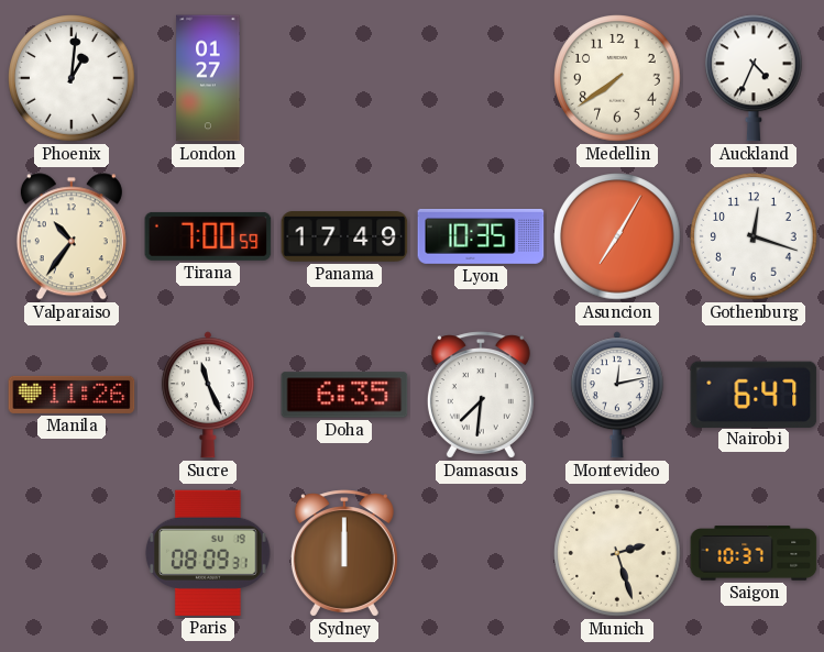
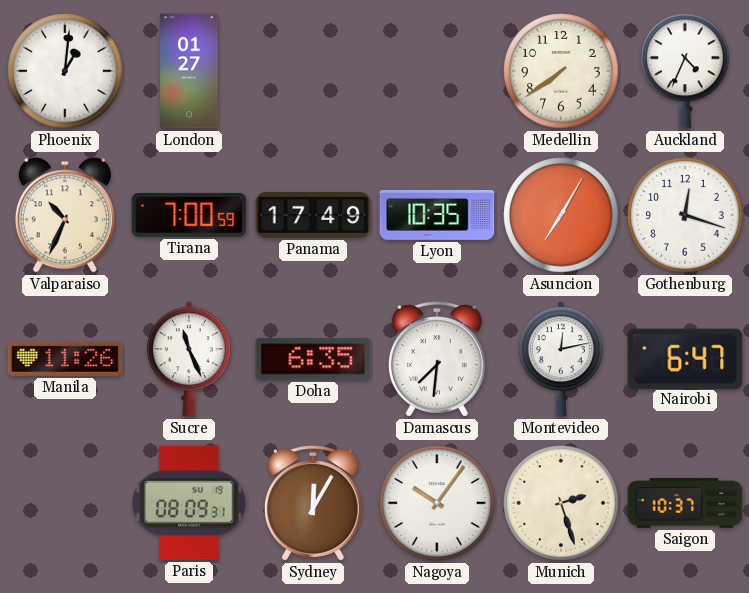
Valparaiso: 10:36 -> 10:34 (65, 215)
Sydney: 12:00 -> 12:05 (313, 503)
Nagoya: none -> 10:06 (437, 503)
